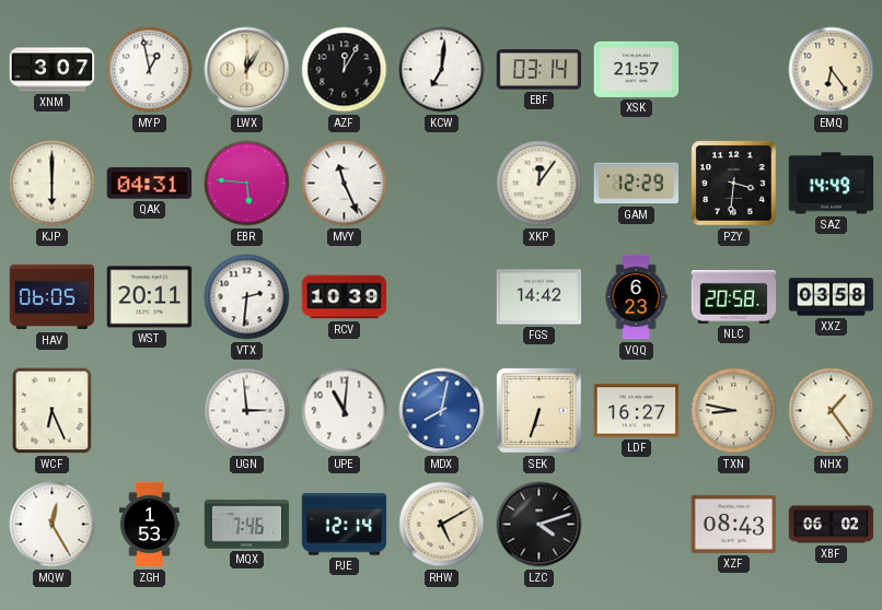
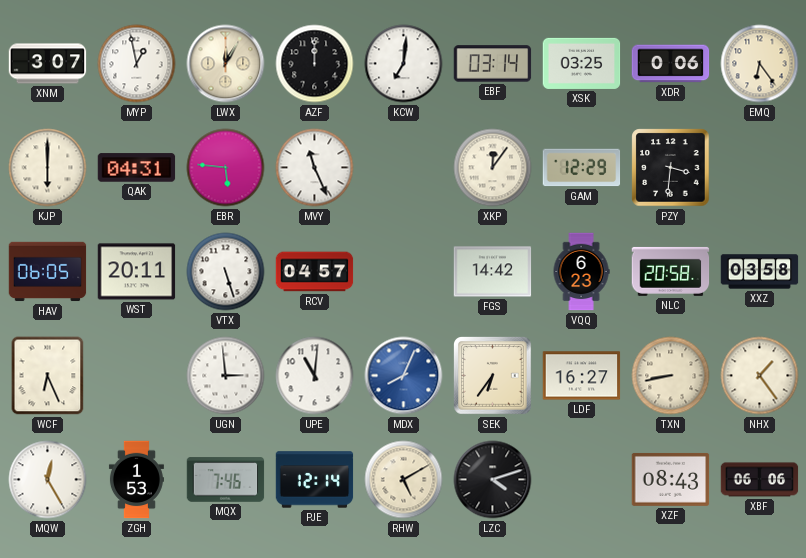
AZF: 12:05 -> 12:00 (315, 64)
XSK: 21:57 -> 03:25 (582, 63)
XDR: none -> 0:06 (671, 64)
SAZ: 14:49 -> none (832, 184)
VTX: 2:31 -> 5:27 (226, 272)
RCV: 10:39 -> 04:57 (315, 272)
MDX: 8:02 -> 8:04 (404, 376)
SEK: 6:33 -> 6:36 (493, 376)
TXN: 8:47 -> 8:43 (671, 376)
XBF: 06:02 -> 06:06 (760, 480)
